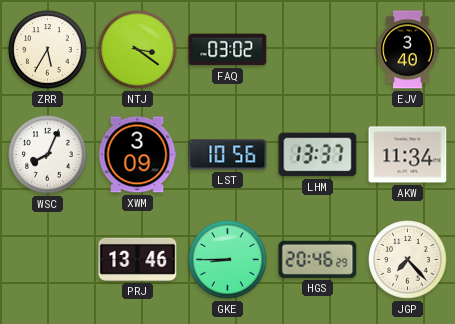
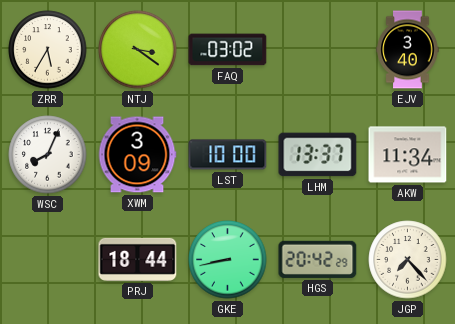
LST: 10:56 -> 10:00 (228, 155)
PRJ: 13:46 -> 18:44 (138, 259)
GKE: 8:45 -> 8:43 (228, 260)
HGS: 20:46 -> 20:42 (318, 259)
